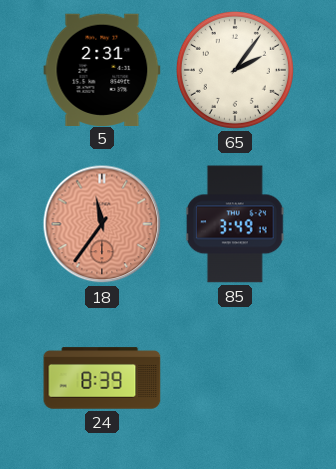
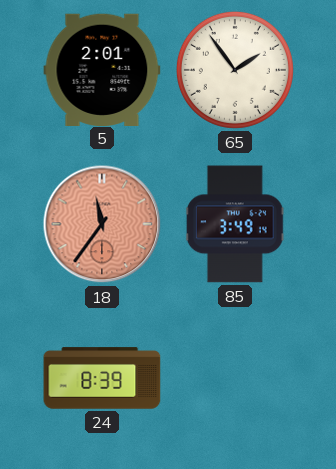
5: 2:31 -> 2:01 (102, 69)
65: 2:06 -> 1:54 (235, 70)
